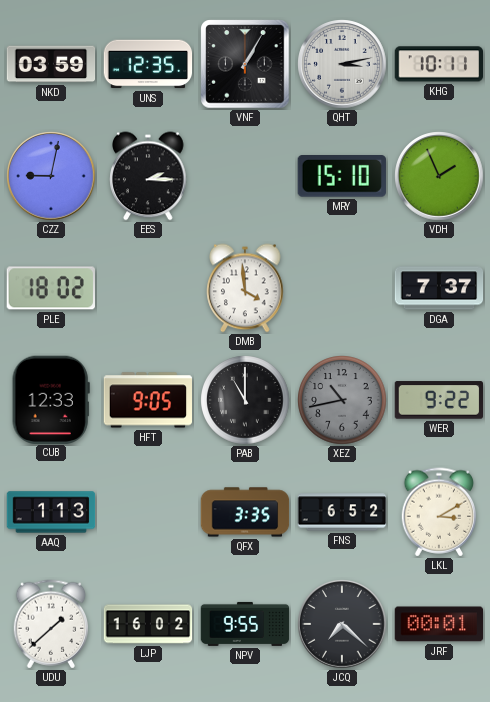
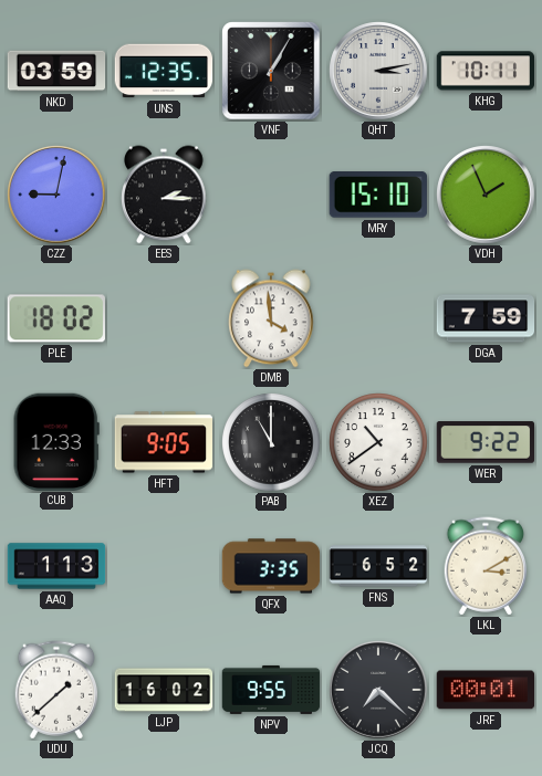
DGA: 7:37 -> 7:59 (486, 318)
XEZ: 10:43 -> 10:39 (378, 442)
XEZ dial: grey -> white (378, 442)
